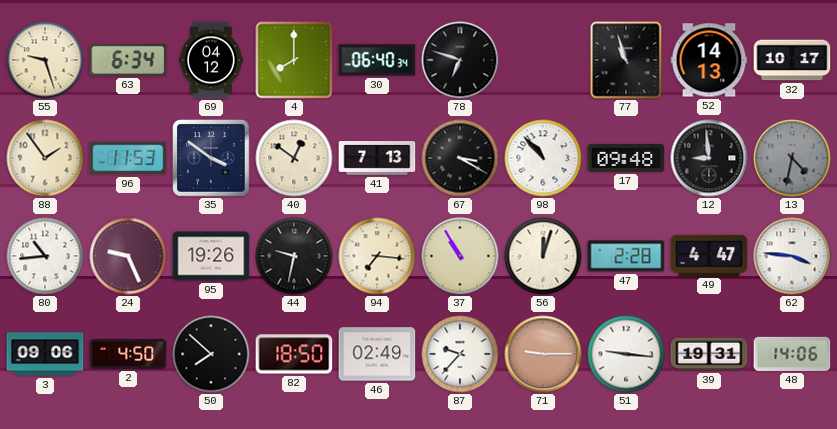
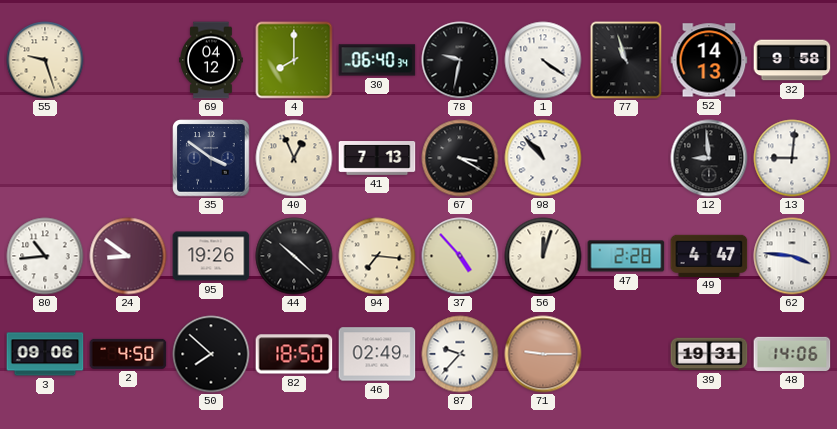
63: 6:34 -> none (128, 60)
78: 6:48 -> 9:32 (460, 60)
1: none -> 4:21 (543, 60)
32: 10:17 -> 9:58 (792, 60)
88: 1:54 -> none (45, 158)
96: 11:53 -> none (128, 158)
40: 12:51 -> 12:56 (294, 158)
17: 09:48 -> none (626, 158)
13: 4:32 -> 9:01 (792, 158)
13 dial: grey -> white (792, 158)
24: 9:26 -> 8:51 (128, 256)
44: 9:32 -> 10:22 (294, 256)
37: 10:55 -> 4:53 (460, 256)
51: 9:16 -> none (626, 354)
